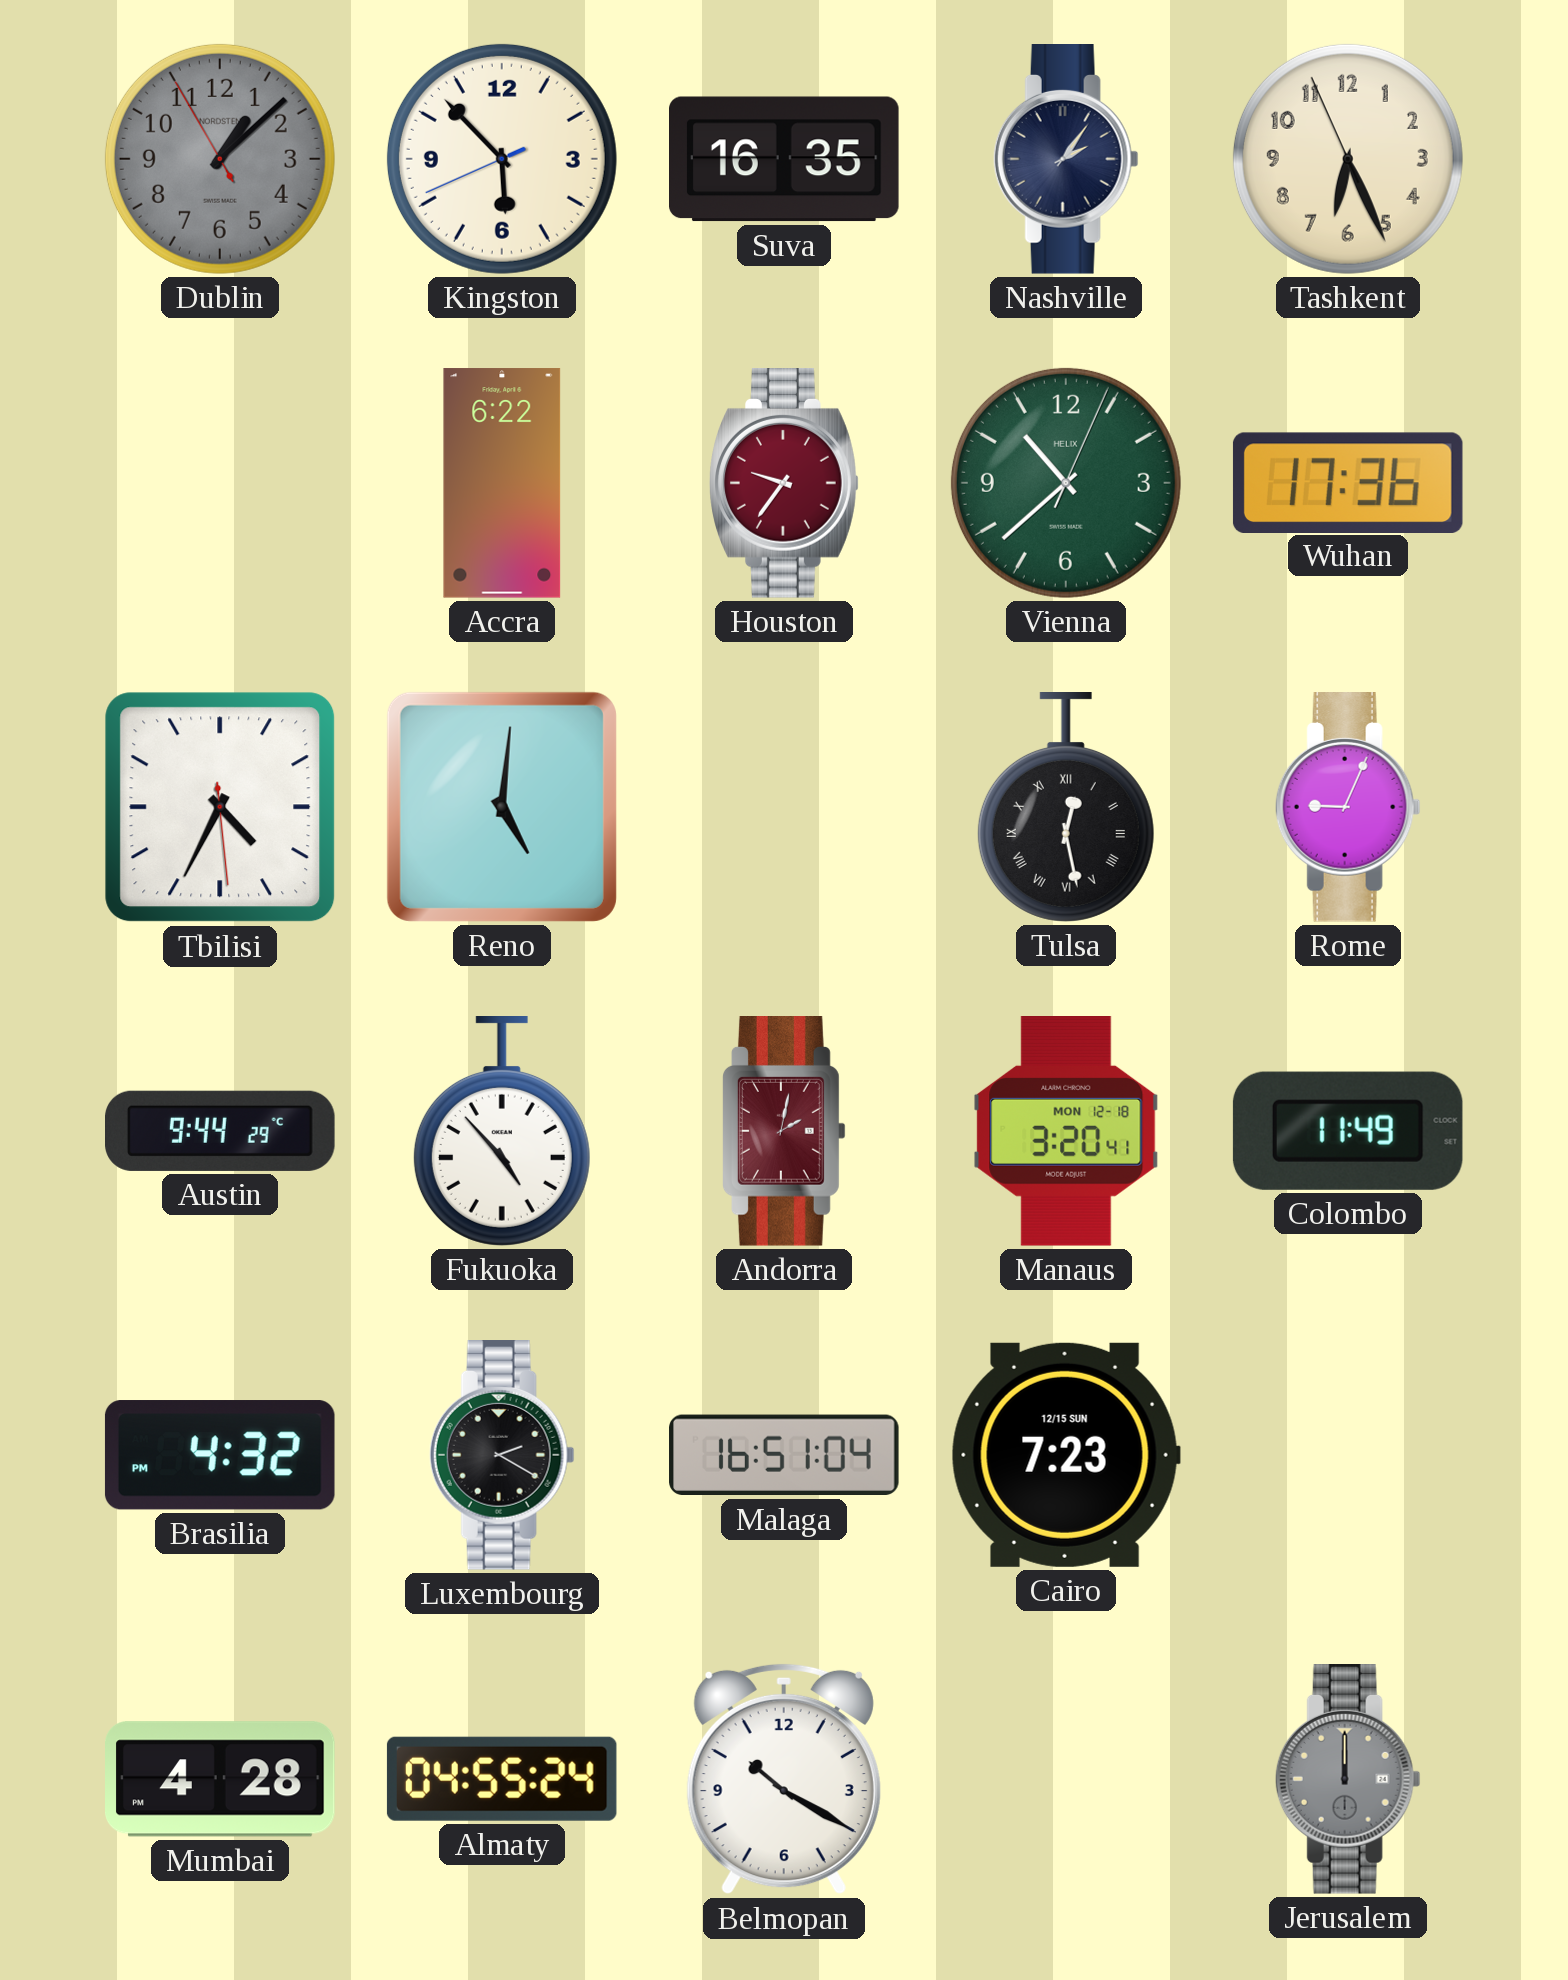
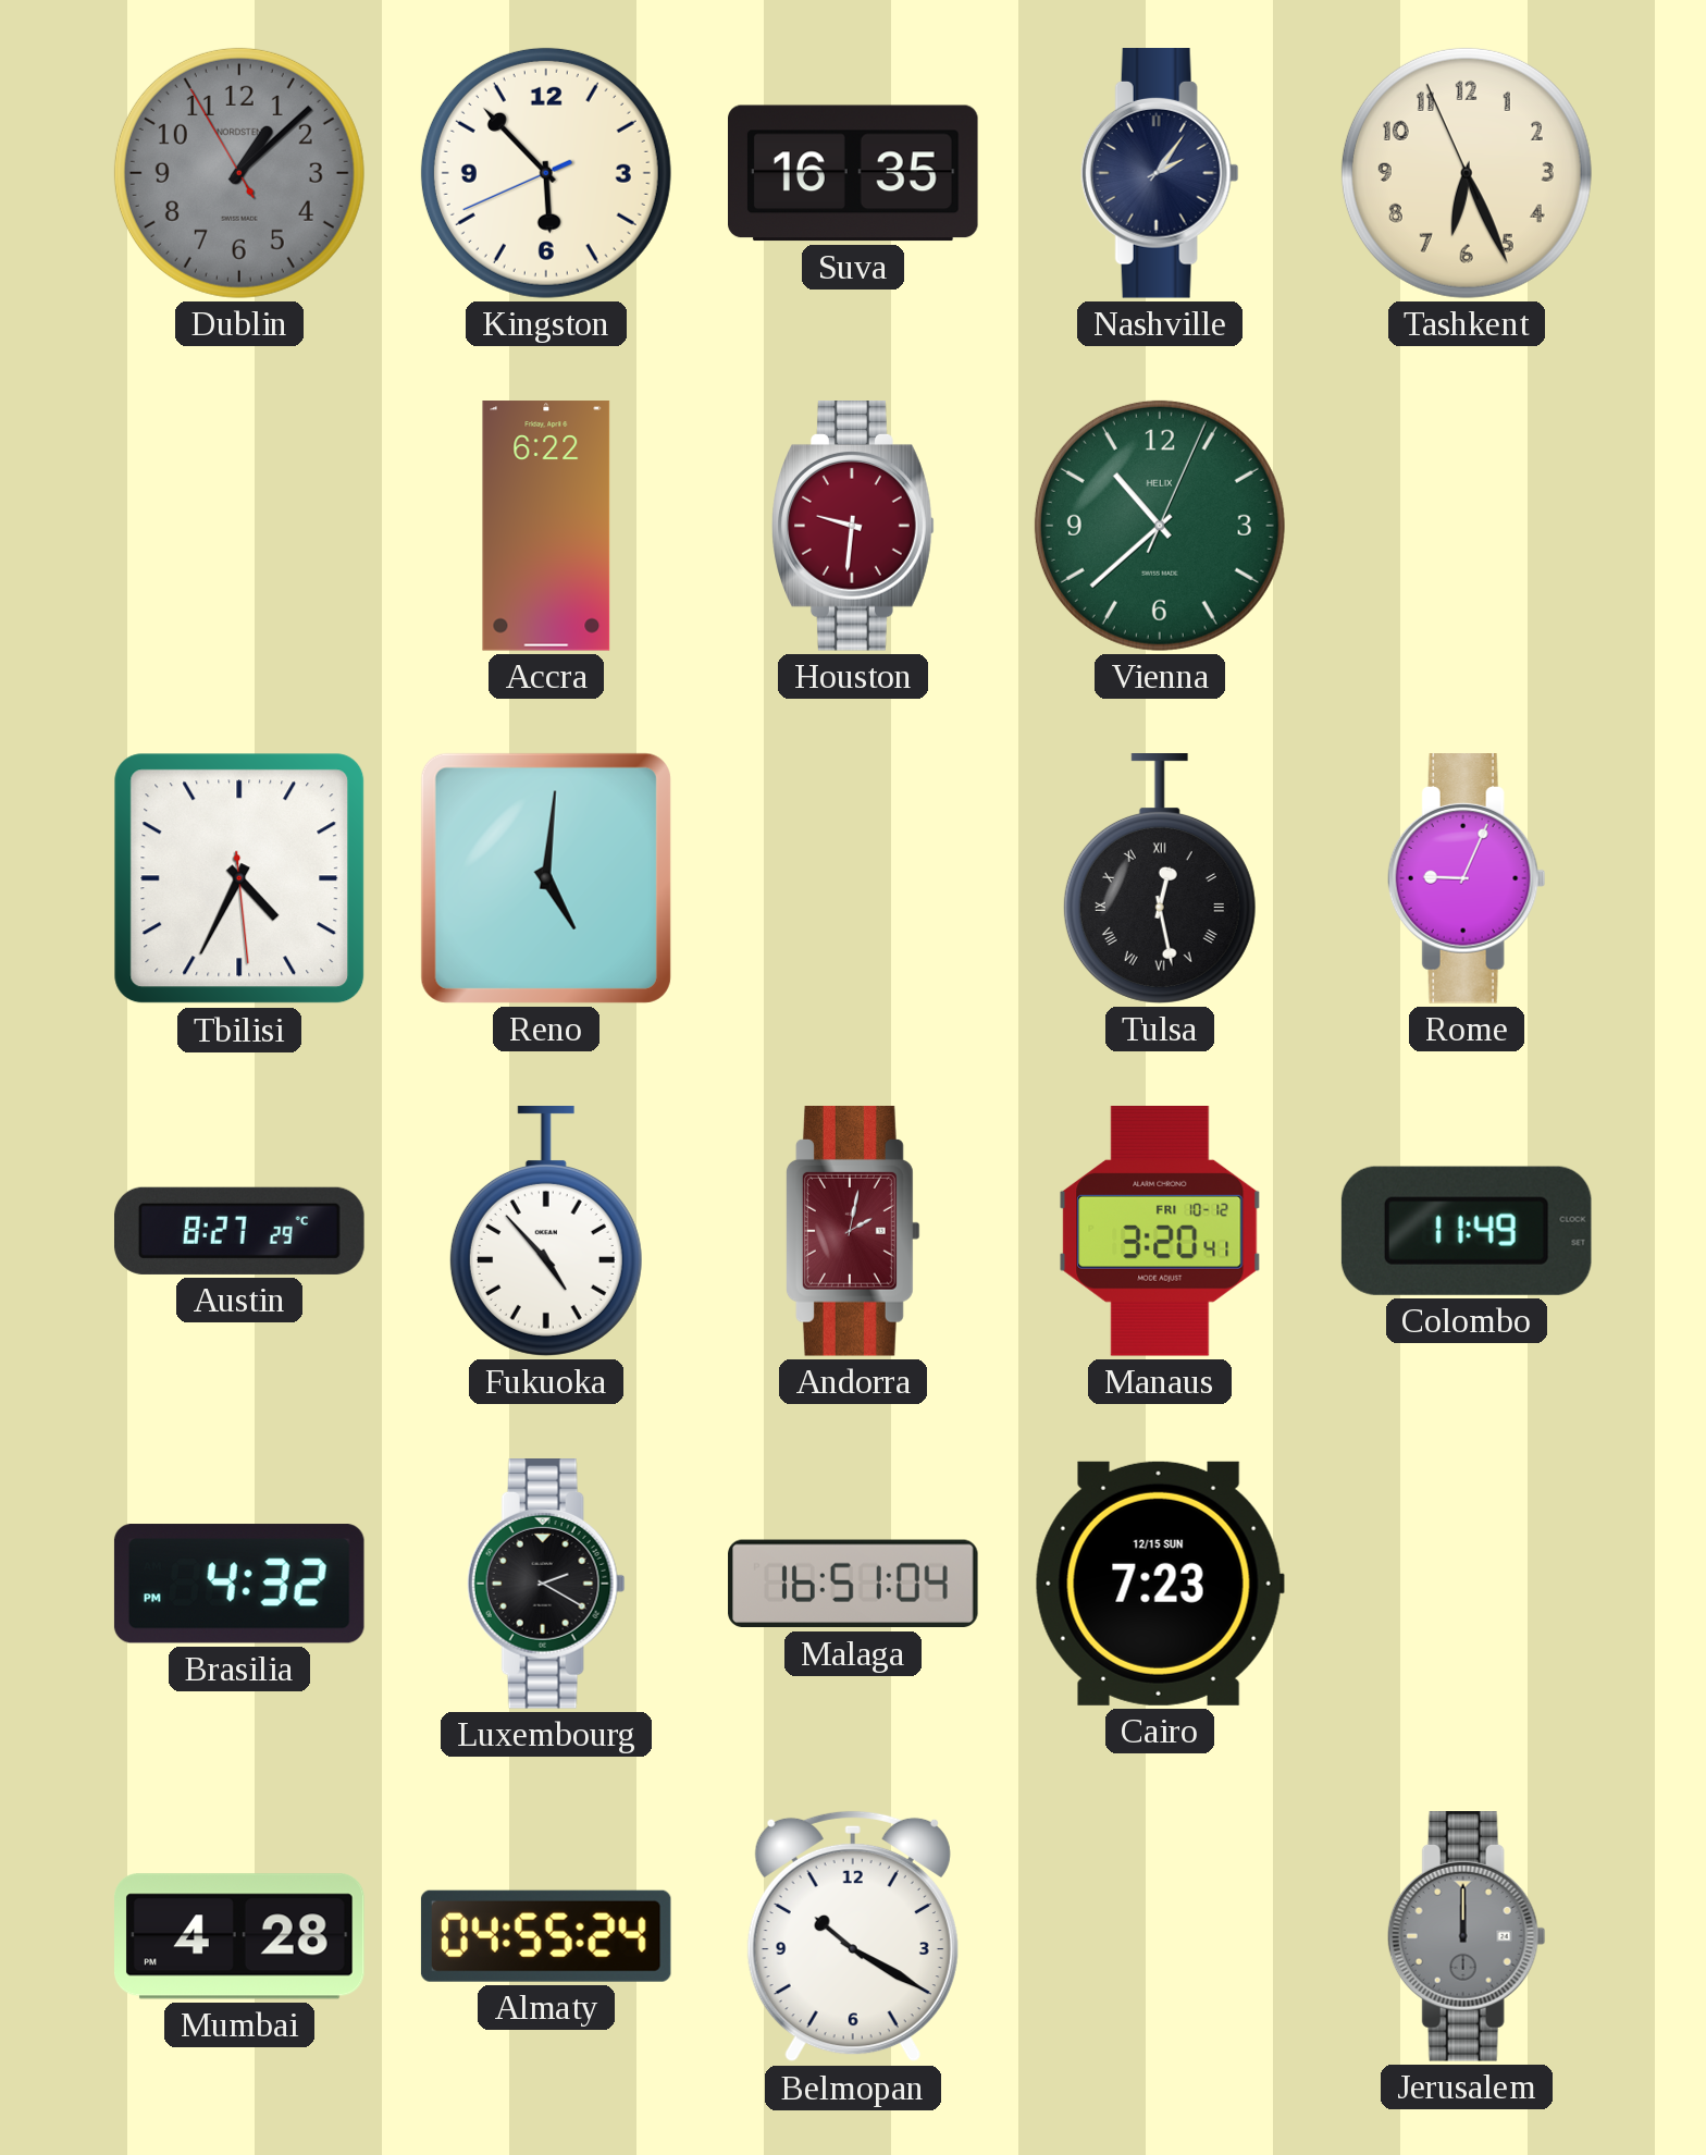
Houston: 9:36 -> 9:31 (853, 527)
Wuhan: 17:36 -> none (1348, 482)
Austin: 9:44 -> 8:27 (239, 1231)
Manaus date: MON 12-18 -> FRI 10-12 (1160, 1232)
